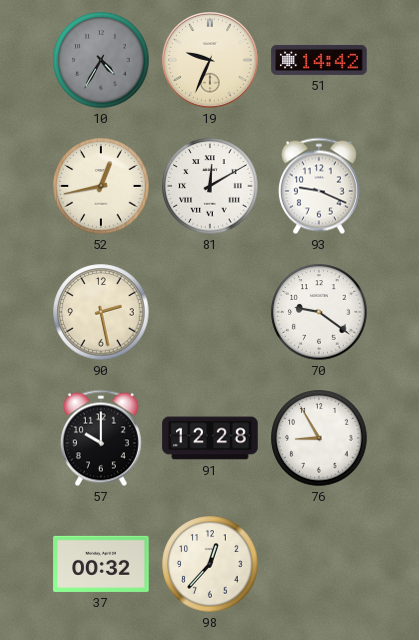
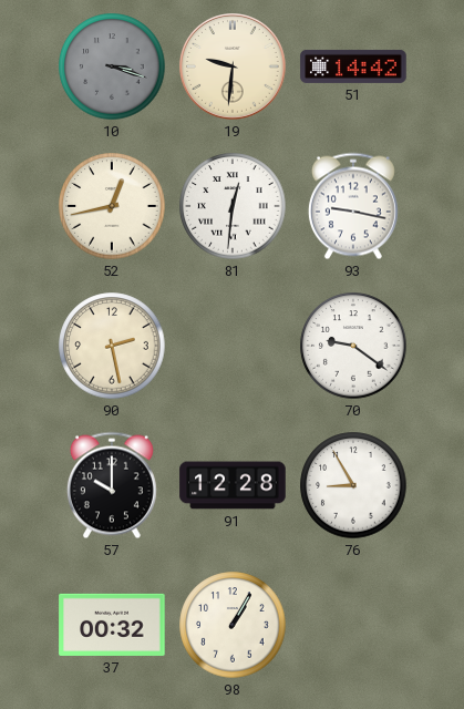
10: 4:35 -> 3:18 (112, 66)
19: 9:34 -> 9:31 (234, 68)
81: 12:10 -> 12:31 (233, 206)
93: 9:19 -> 9:17 (353, 206)
98: 12:37 -> 1:05 (233, 625)
